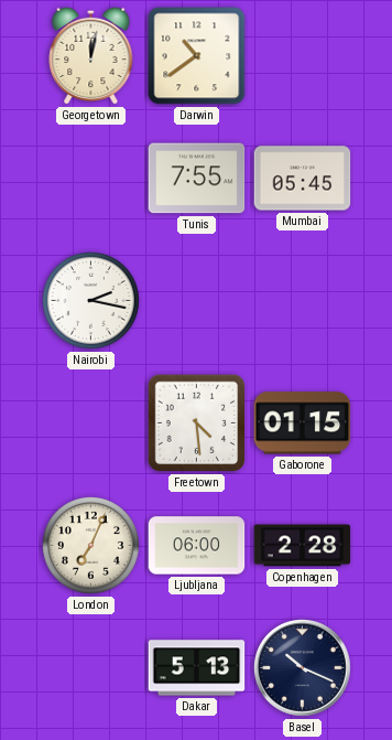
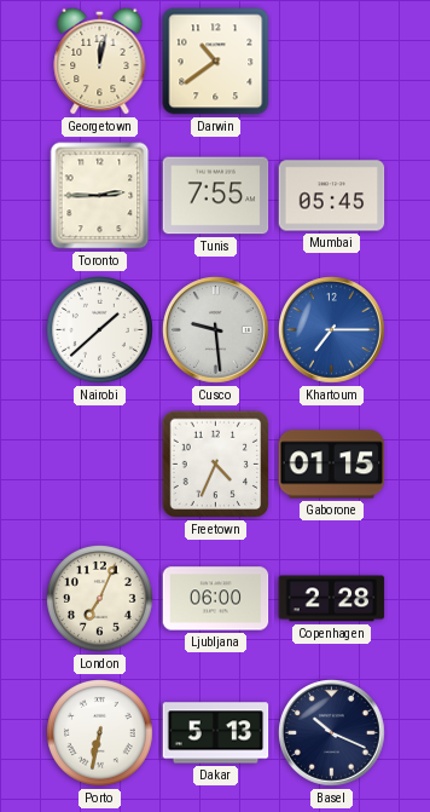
Toronto: none -> 2:45 (100, 196)
Nairobi: 2:17 -> 1:38 (100, 330)
Cusco: none -> 9:29 (216, 330)
Khartoum: none -> 7:15 (332, 330)
Freetown: 4:29 -> 4:34 (215, 465)
Porto: none -> 6:32 (100, 733)
